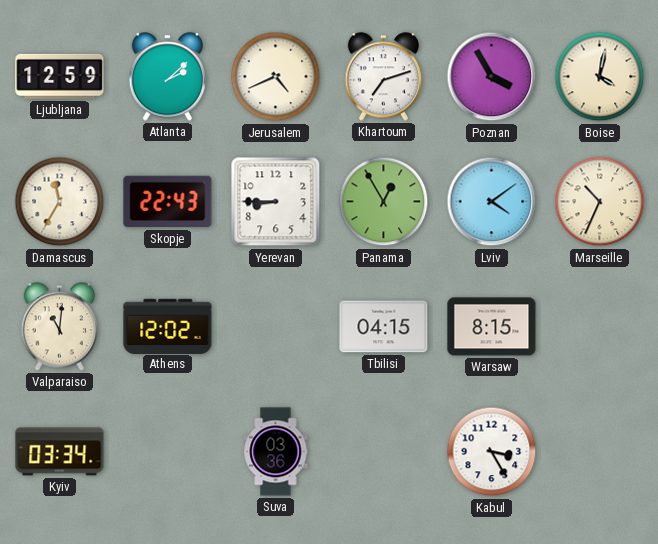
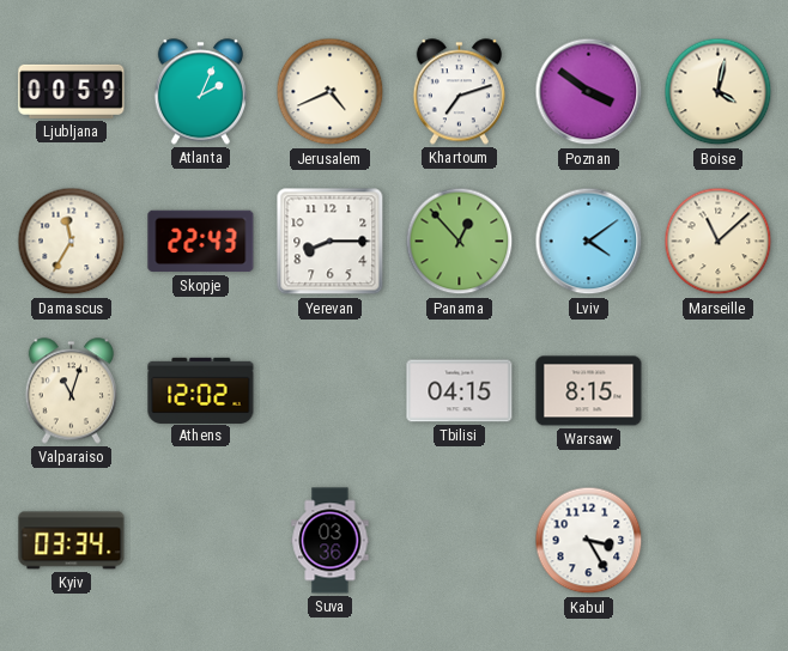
Ljubljana: 12:59 -> 00:59 (72, 91)
Atlanta: 2:08 -> 2:04 (200, 92)
Poznan: 3:55 -> 3:51 (589, 92)
Yerevan: 8:45 -> 8:15 (331, 242)
Panama: 12:55 -> 12:53 (460, 242)
Marseille: 10:34 -> 11:08 (719, 242)
Valparaiso: 11:01 -> 11:03 (71, 391)
